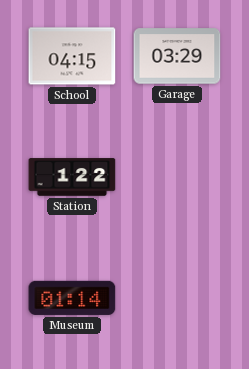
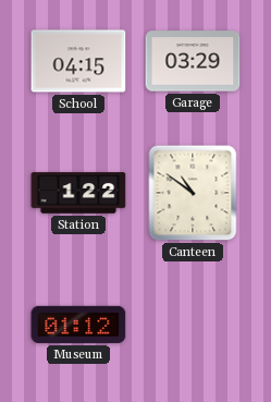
Canteen: none -> 10:51 (193, 193)
Museum: 01:14 -> 01:12 (78, 325)
